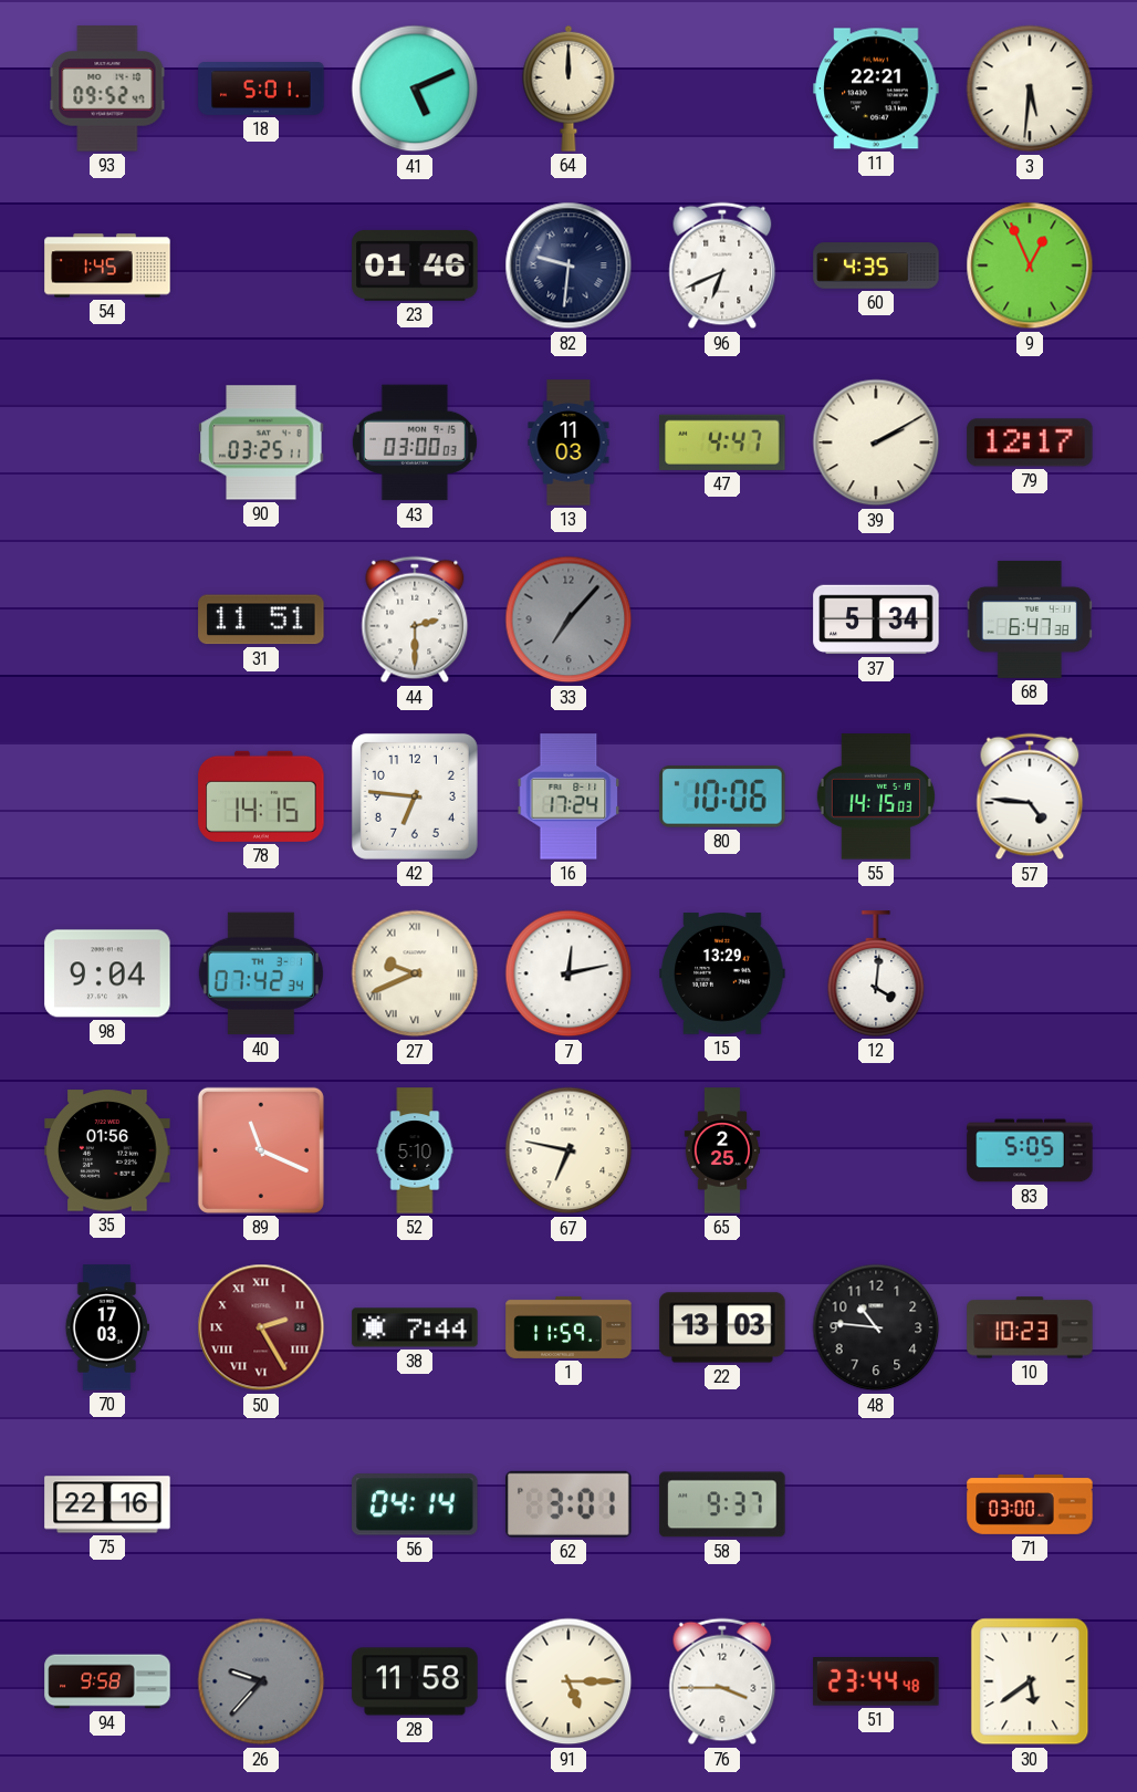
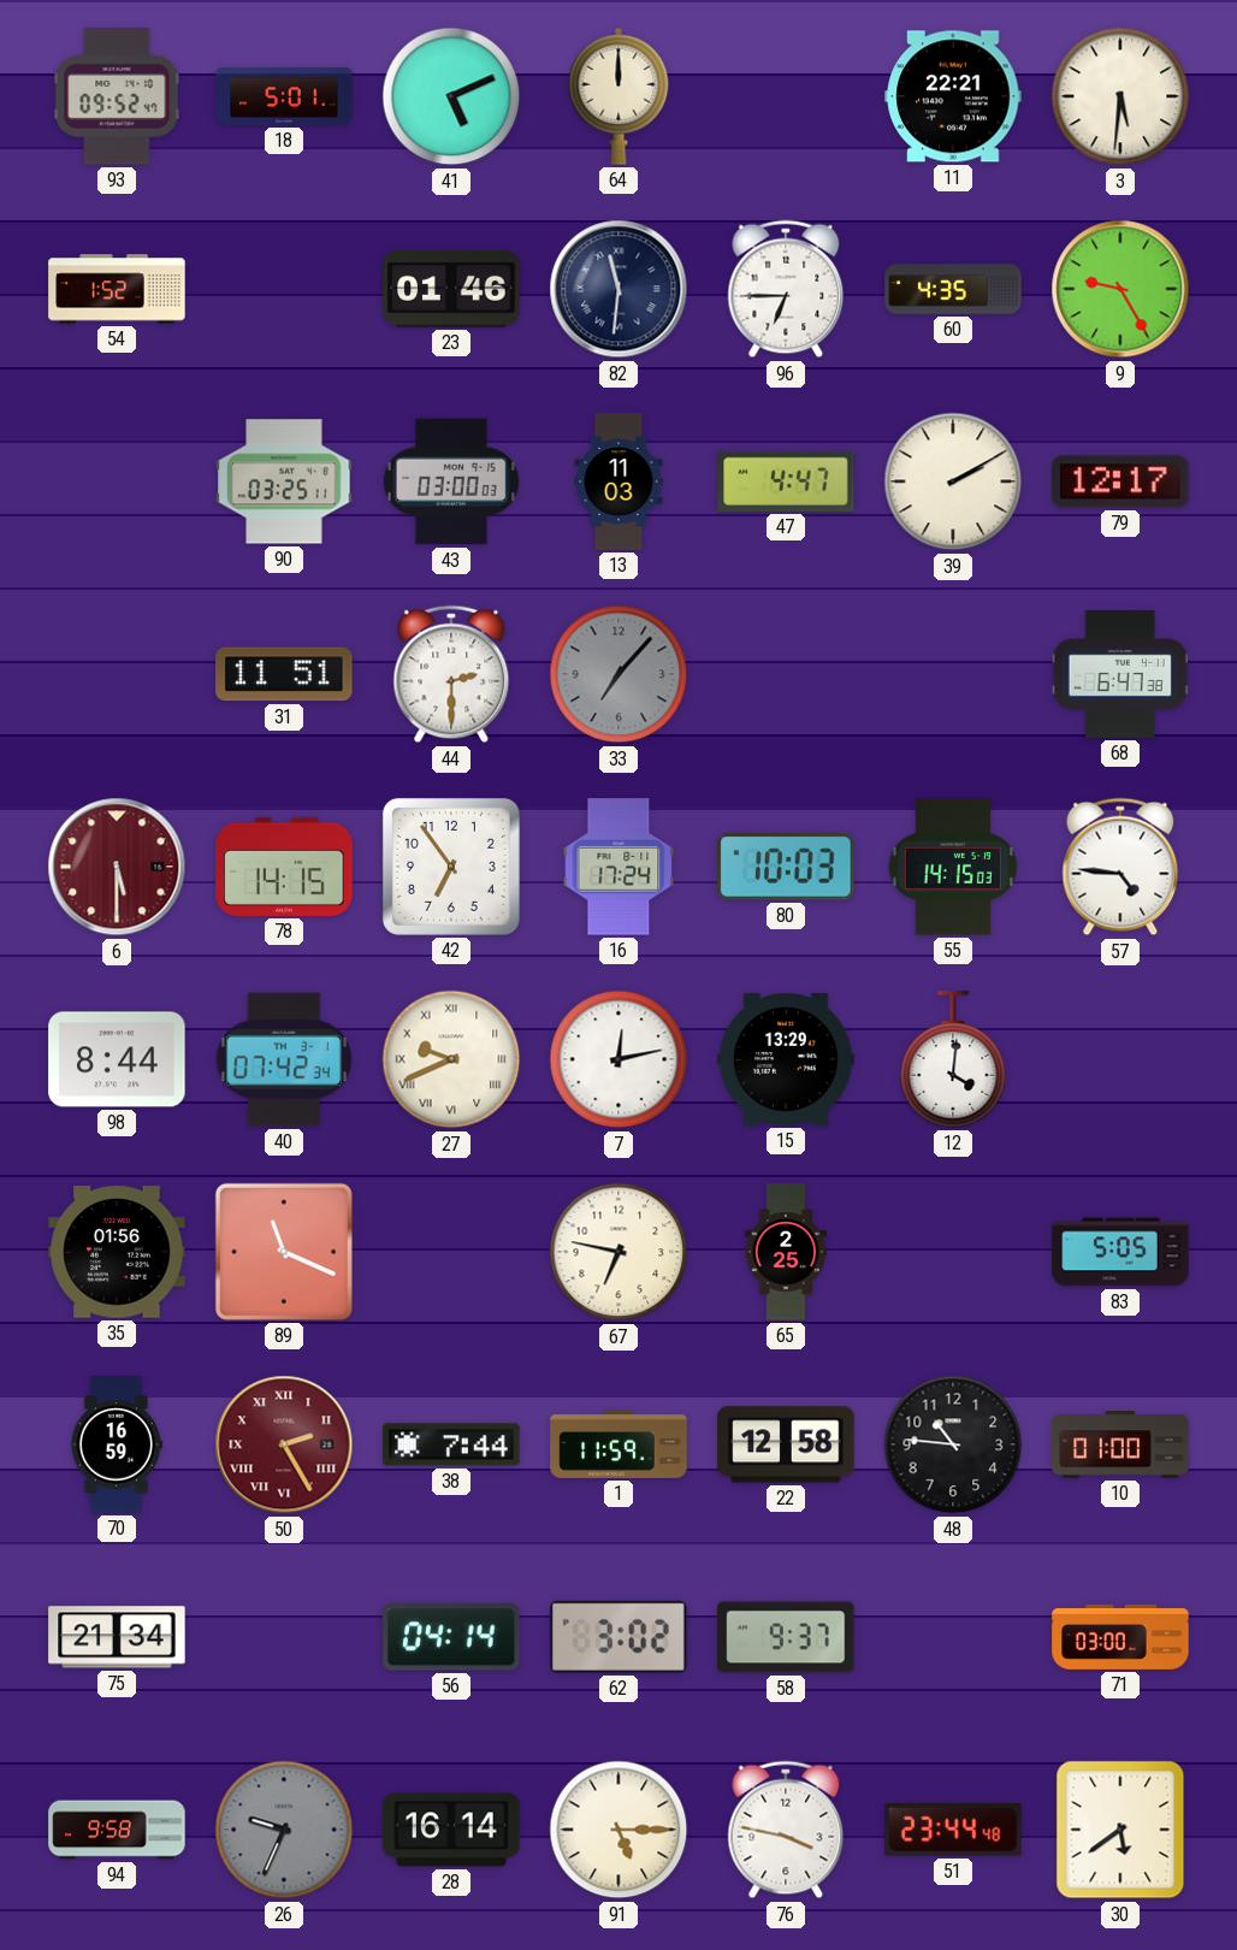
54: 1:45 -> 1:52 (117, 289)
82: 9:31 -> 11:31 (618, 289)
96: 6:41 -> 6:45 (786, 289)
9: 12:56 -> 9:25 (1120, 289)
37: 5:34 -> none (876, 619)
6: none -> 5:30 (117, 867)
42: 6:46 -> 6:54 (451, 867)
80: 10:06 -> 10:03 (786, 867)
98: 9:04 -> 8:44 (117, 1059)
52: 5:10 -> none (415, 1150)
70: 17:03 -> 16:59 (117, 1444)
22: 13:03 -> 12:58 (786, 1444)
10: 10:23 -> 01:00 (1120, 1444)
75: 22:16 -> 21:34 (117, 1637)
62: 3:01 -> 3:02 (620, 1637)
26: 9:37 -> 9:34 (284, 1830)
28: 11:58 -> 16:14 (451, 1830)
76: 3:45 -> 3:47 (786, 1830)
